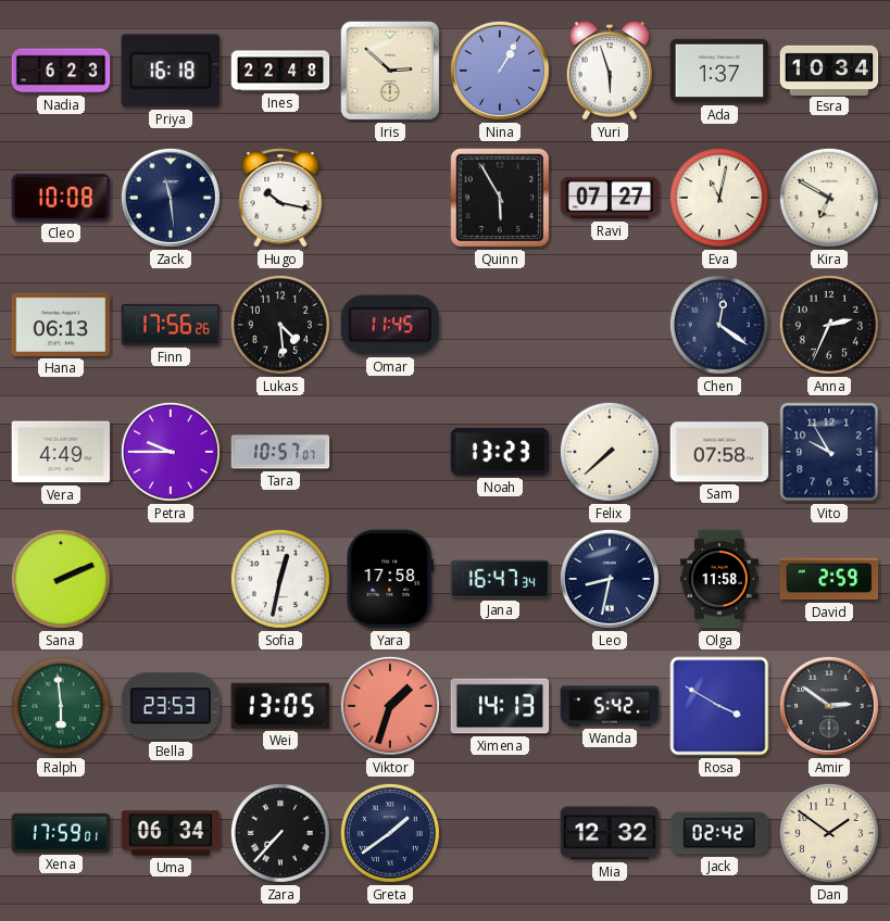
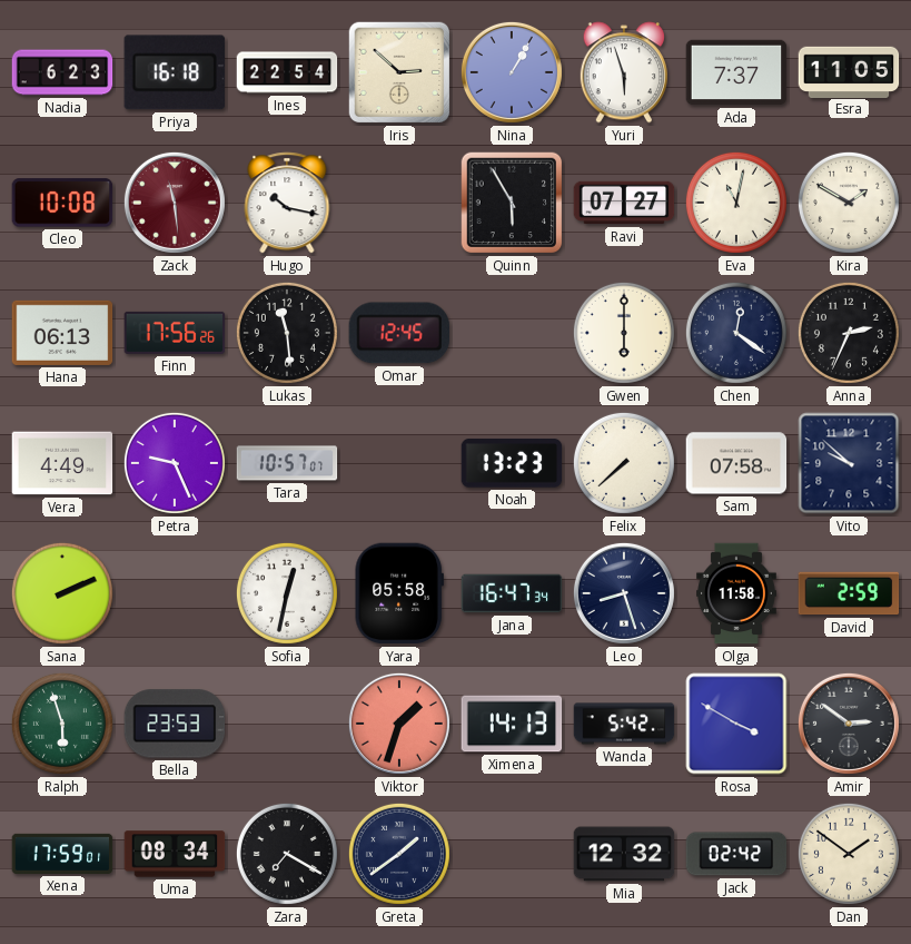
Ines: 22:48 -> 22:54 (287, 72)
Ada: 1:37 -> 7:37 (736, 72)
Esra: 10:34 -> 11:05 (849, 71)
Zack dial: navy -> burgundy (175, 203)
Kira: 6:50 -> 1:50 (849, 203)
Lukas: 4:29 -> 11:29 (287, 333)
Omar: 11:45 -> 12:45 (399, 333)
Gwen: none -> 6:00 (624, 333)
Petra: 9:45 -> 9:26 (175, 463)
Vito: 9:55 -> 9:52 (849, 463)
Yara: 17:58 -> 05:58 (399, 593)
Leo: 8:32 -> 8:27 (624, 593)
Ralph: 5:59 -> 5:57 (62, 724)
Wei: 13:05 -> none (280, 706)
Uma: 06:34 -> 08:34 (175, 854)
Zara: 7:37 -> 7:20 (287, 854)
